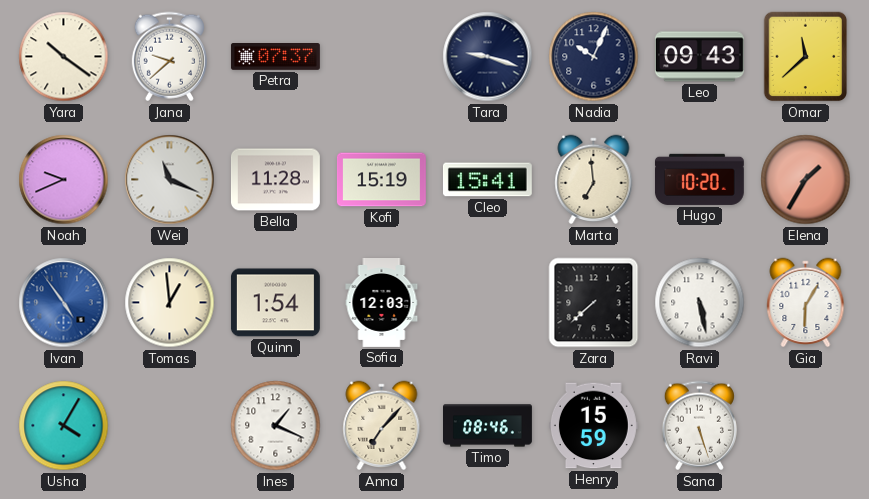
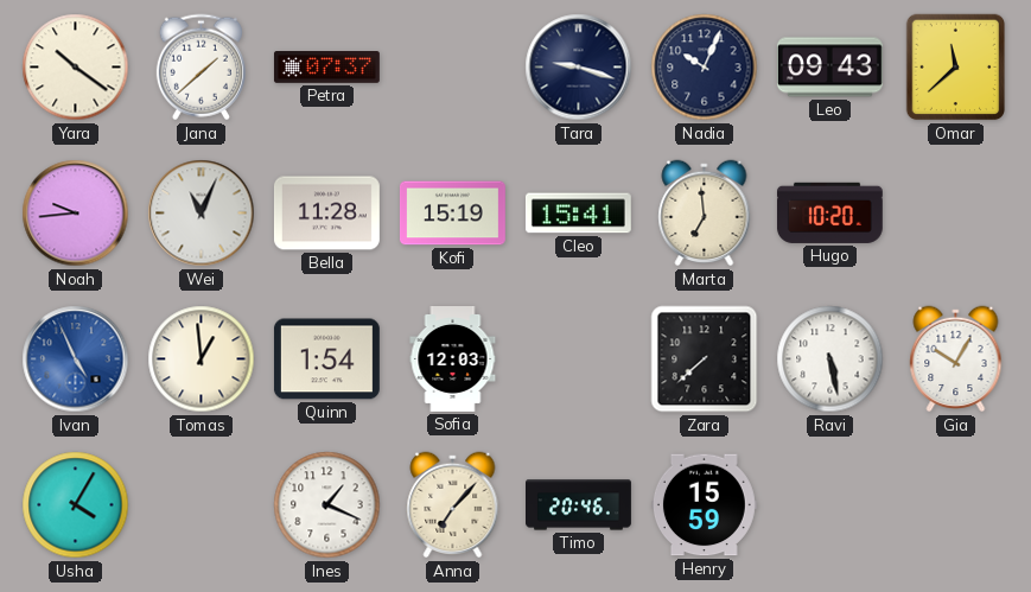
Jana: 9:38 -> 1:38 (201, 68)
Noah: 9:41 -> 9:44 (76, 214)
Wei: 11:19 -> 11:04 (202, 214)
Elena: 1:35 -> none (806, 180)
Ivan: 4:54 -> 4:56 (76, 359)
Gia: 6:05 -> 10:05 (956, 359)
Timo: 08:46 -> 20:46 (579, 505)
Sana: 5:27 -> none (699, 426)
